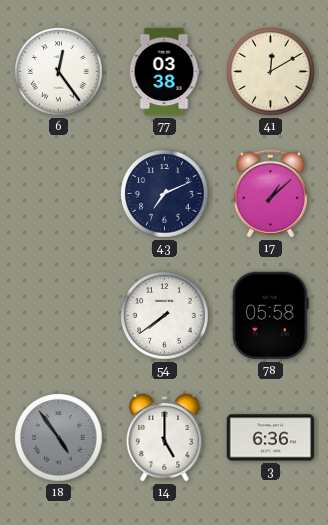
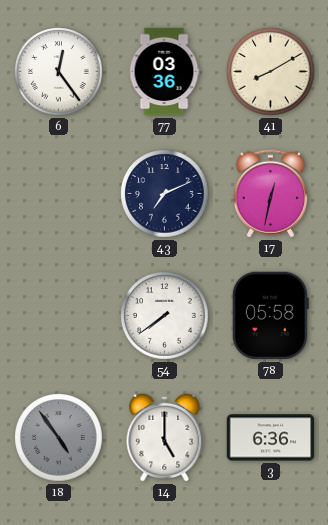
77: 03:38 -> 03:36 (164, 72)
41: 12:10 -> 8:10 (271, 72)
17: 1:08 -> 12:32 (270, 194)
